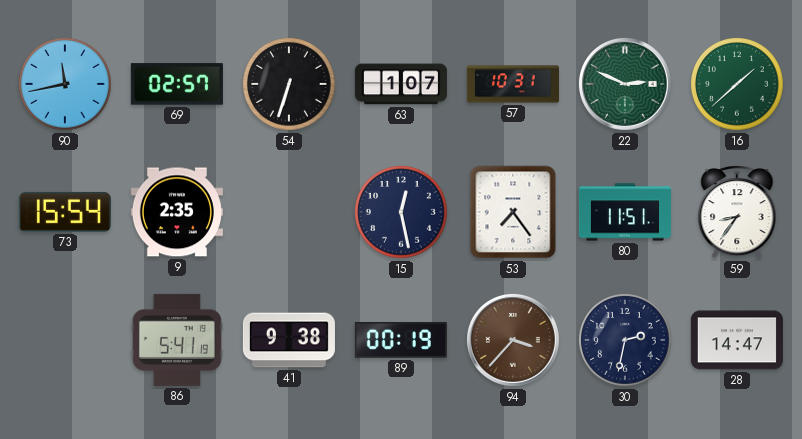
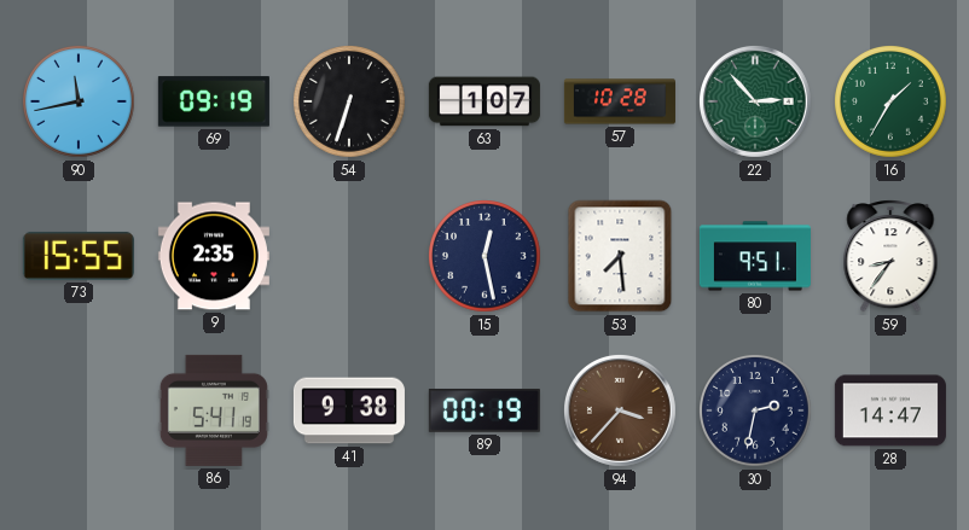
69: 02:57 -> 09:19 (214, 101)
57: 10:31 -> 10:28 (620, 101)
22: 2:49 -> 2:53 (755, 101)
16: 1:38 -> 1:35 (892, 103)
73: 15:54 -> 15:55 (79, 256)
53: 7:24 -> 7:29 (620, 256)
80: 11:51 -> 9:51 (755, 256)
